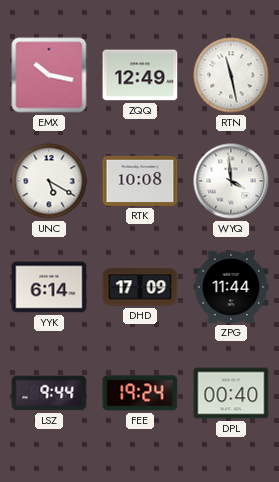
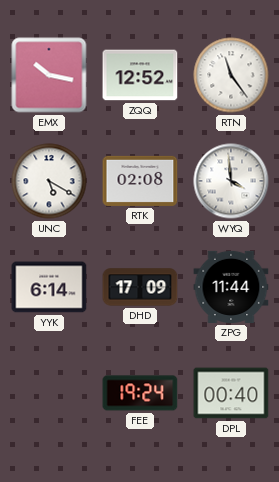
ZQQ: 12:49 -> 12:52 (140, 75)
RTN: 11:28 -> 11:24 (231, 75)
RTK: 10:08 -> 02:08 (140, 181)
LSZ: 9:44 -> none (49, 393)
